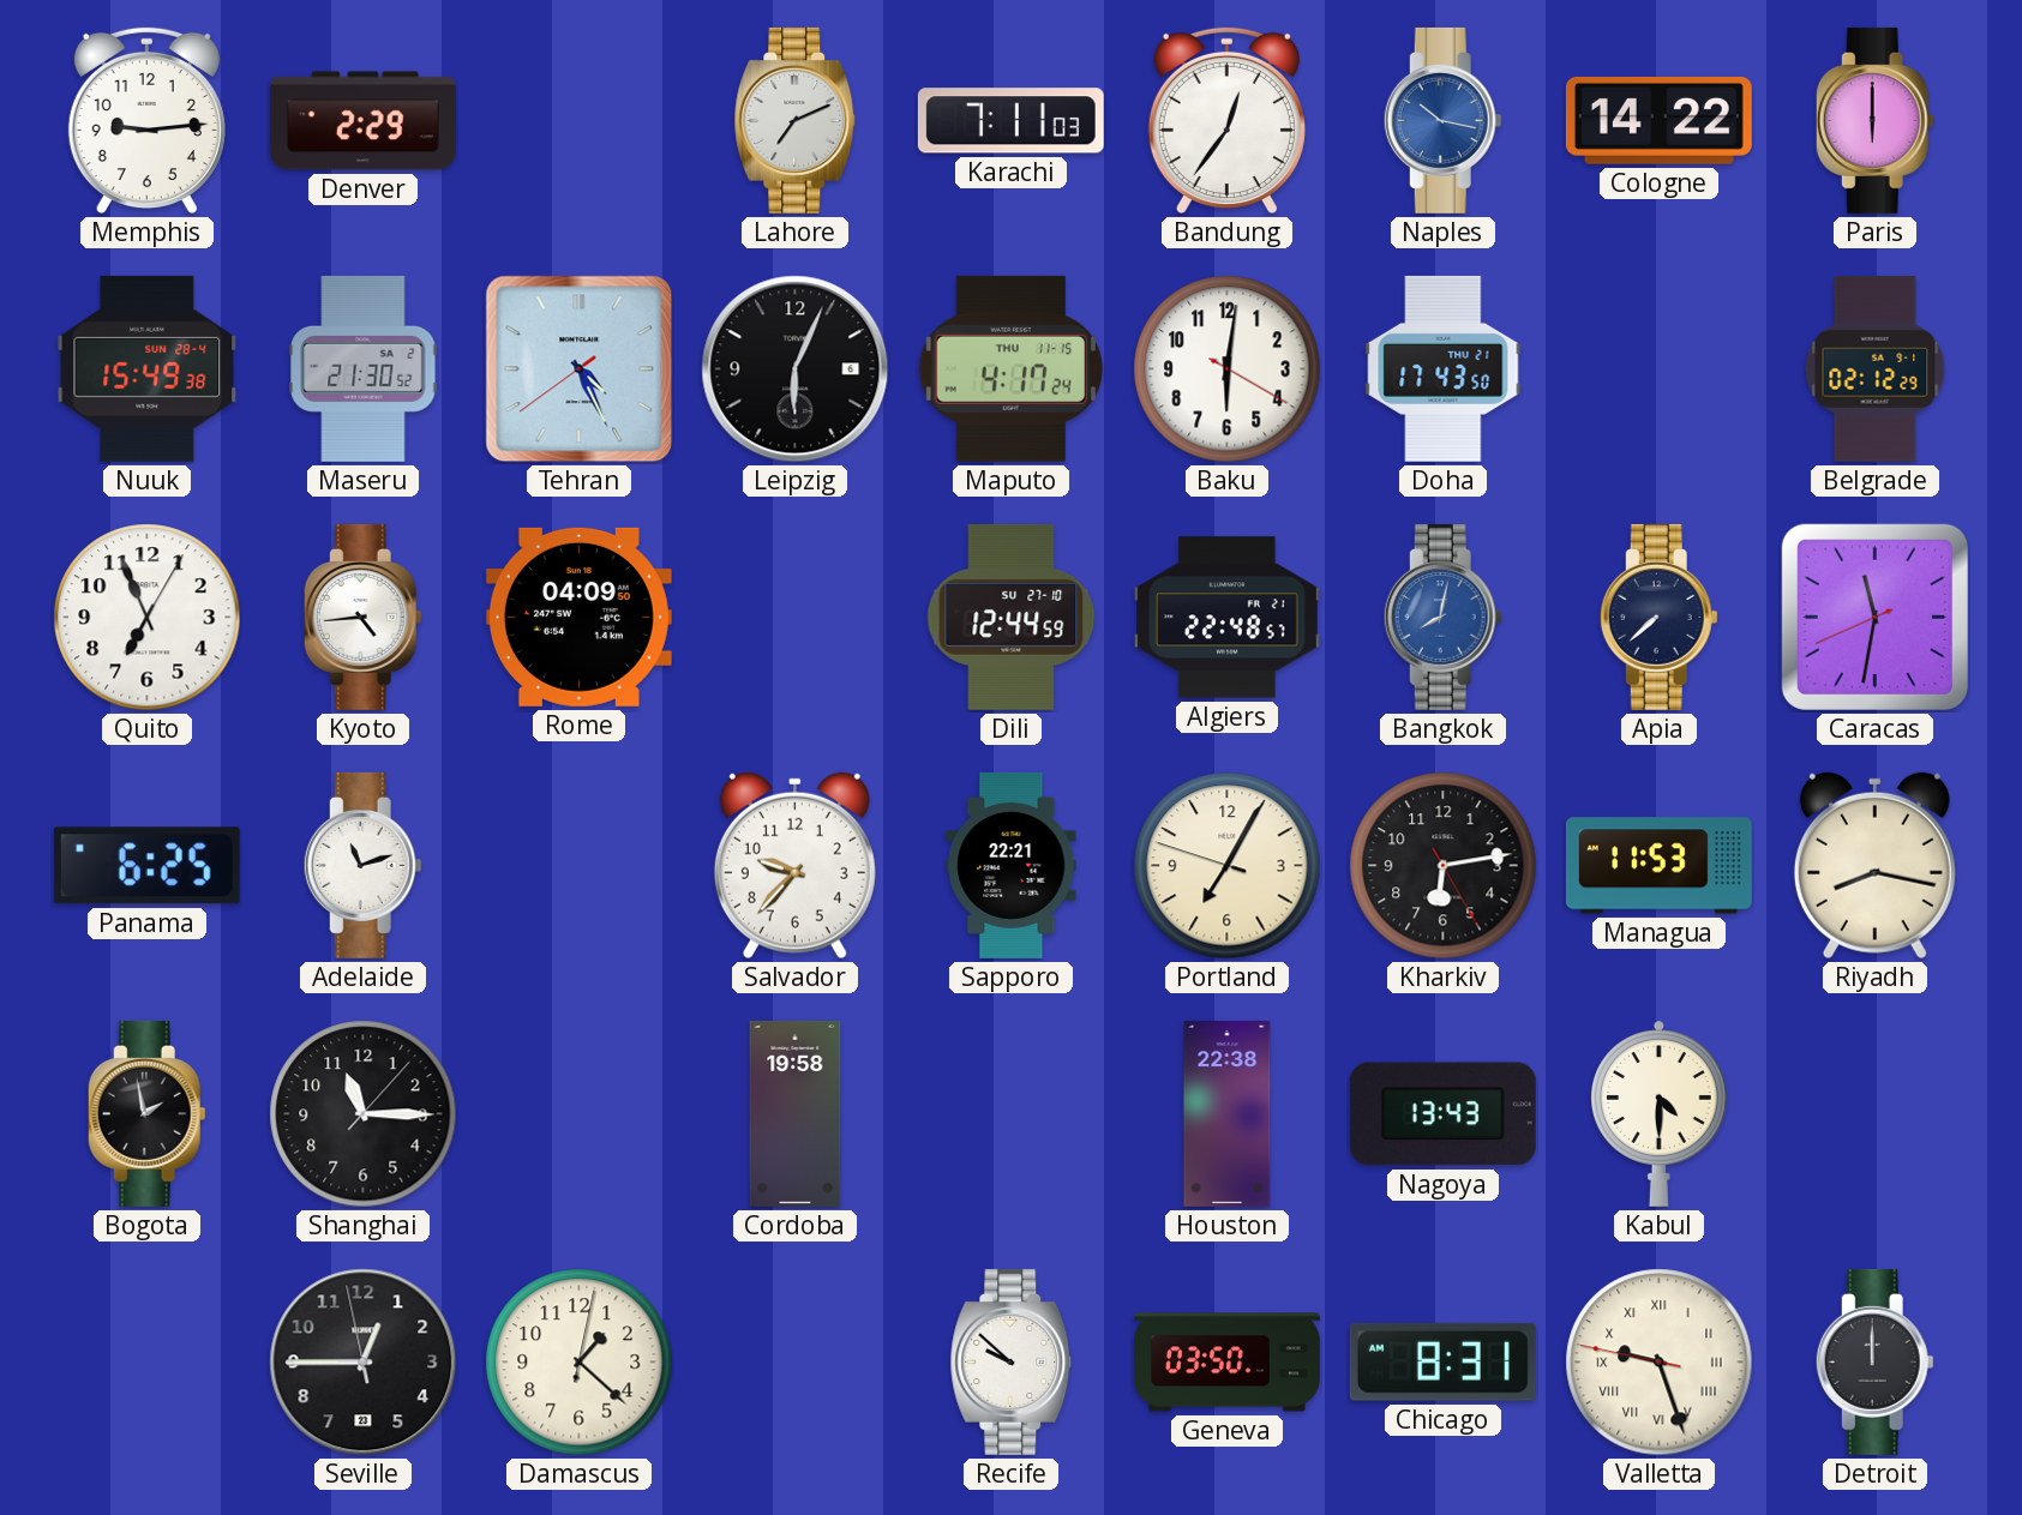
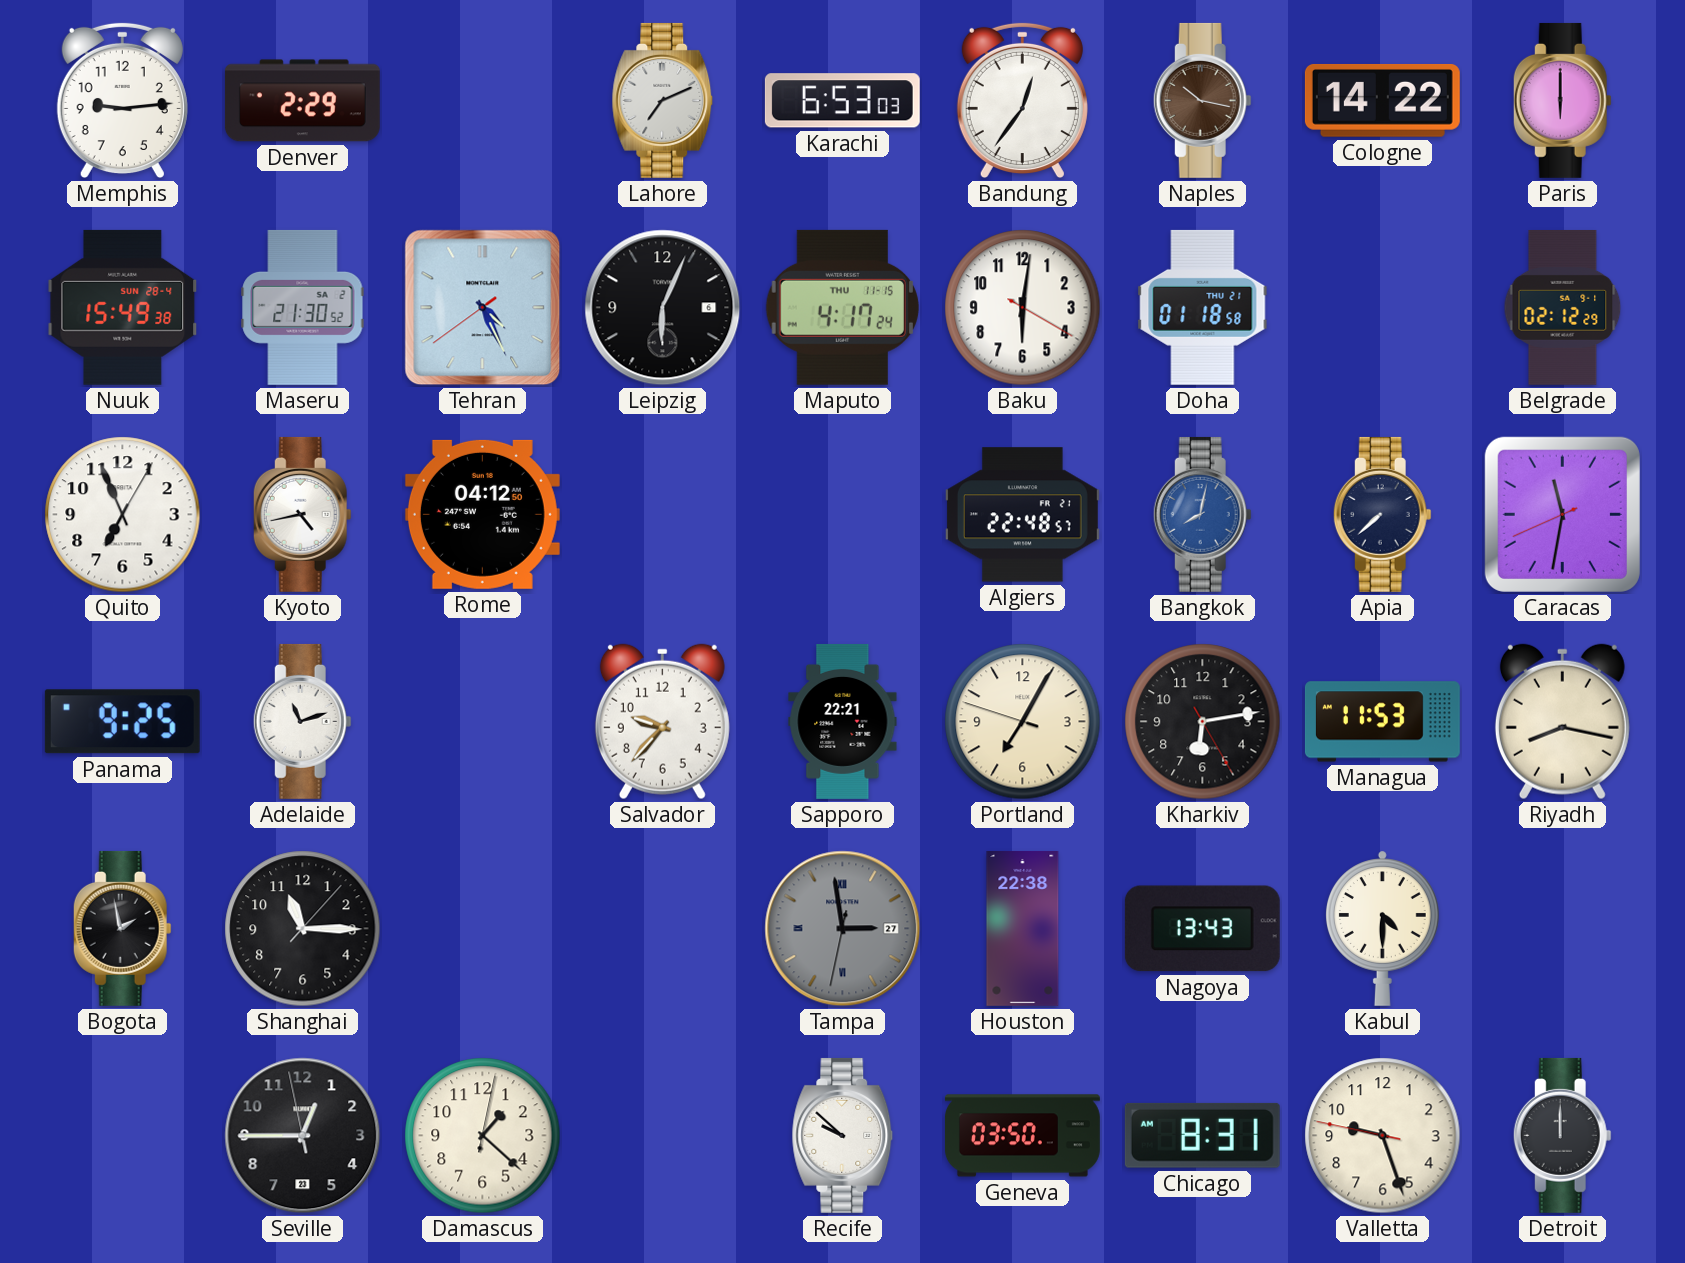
Karachi: 7:11 -> 6:53 (842, 101)
Naples dial: blue -> brown (1202, 100)
Doha: 17:43 -> 01:18 (1203, 307)
Kyoto: 4:44 -> 4:43 (302, 514)
Rome: 04:09 -> 04:12 (482, 514)
Dili: 12:44 -> none (1012, 617)
Panama: 6:25 -> 9:25 (122, 722)
Cordoba: 19:58 -> none (796, 1113)
Tampa: none -> 2:58 (843, 929)
Valletta numerals: Roman -> Arabic (1383, 1136)
